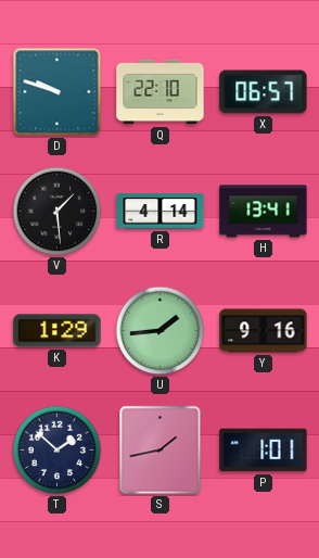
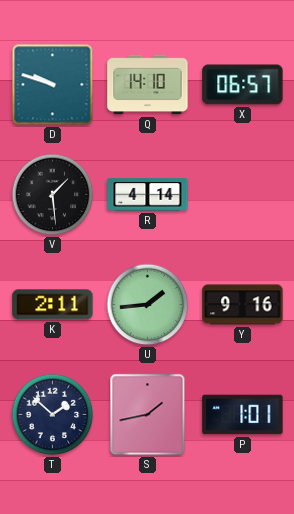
Q: 22:10 -> 14:10 (148, 85)
H: 13:41 -> none (264, 212)
K: 1:29 -> 2:11 (53, 305)
